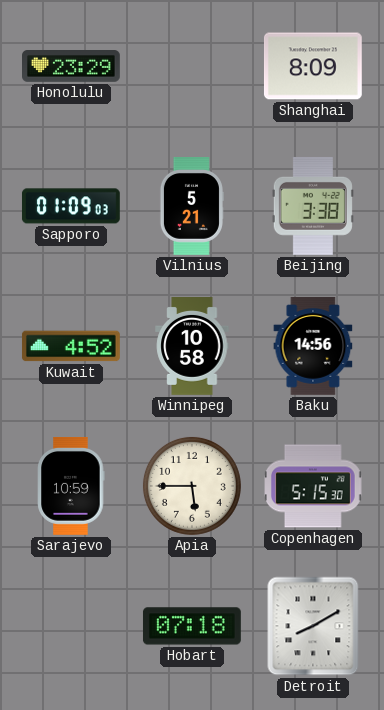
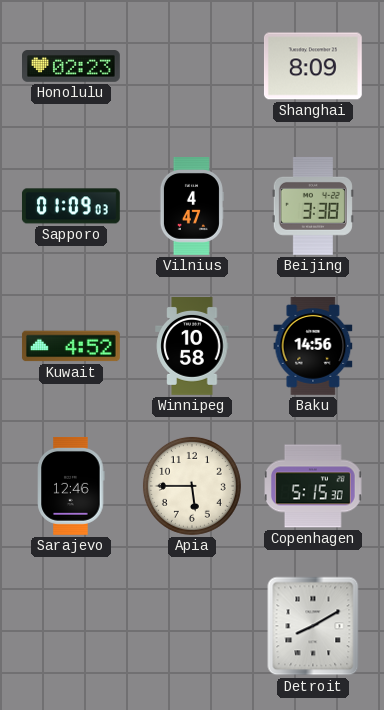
Honolulu: 23:29 -> 02:23 (72, 67)
Vilnius: 5:21 -> 4:47 (191, 207)
Sarajevo: 10:59 -> 12:46 (71, 487)
Hobart: 07:18 -> none (192, 626)
